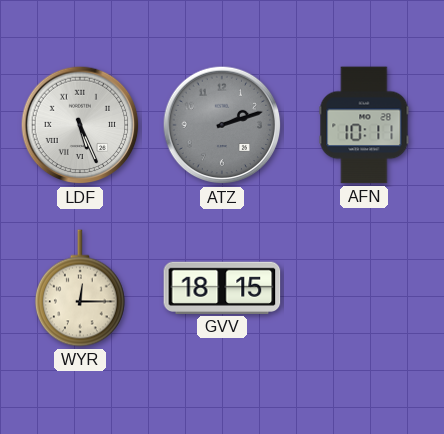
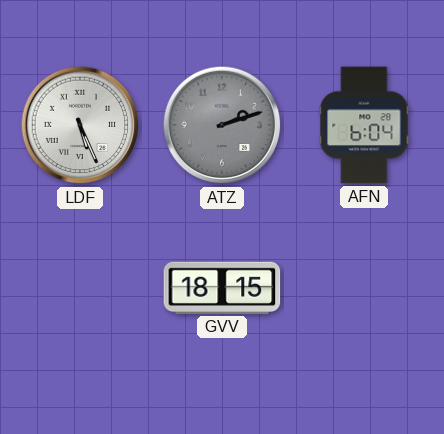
AFN: 10:11 -> 6:04 (364, 125)
WYR: 12:15 -> none (80, 288)
